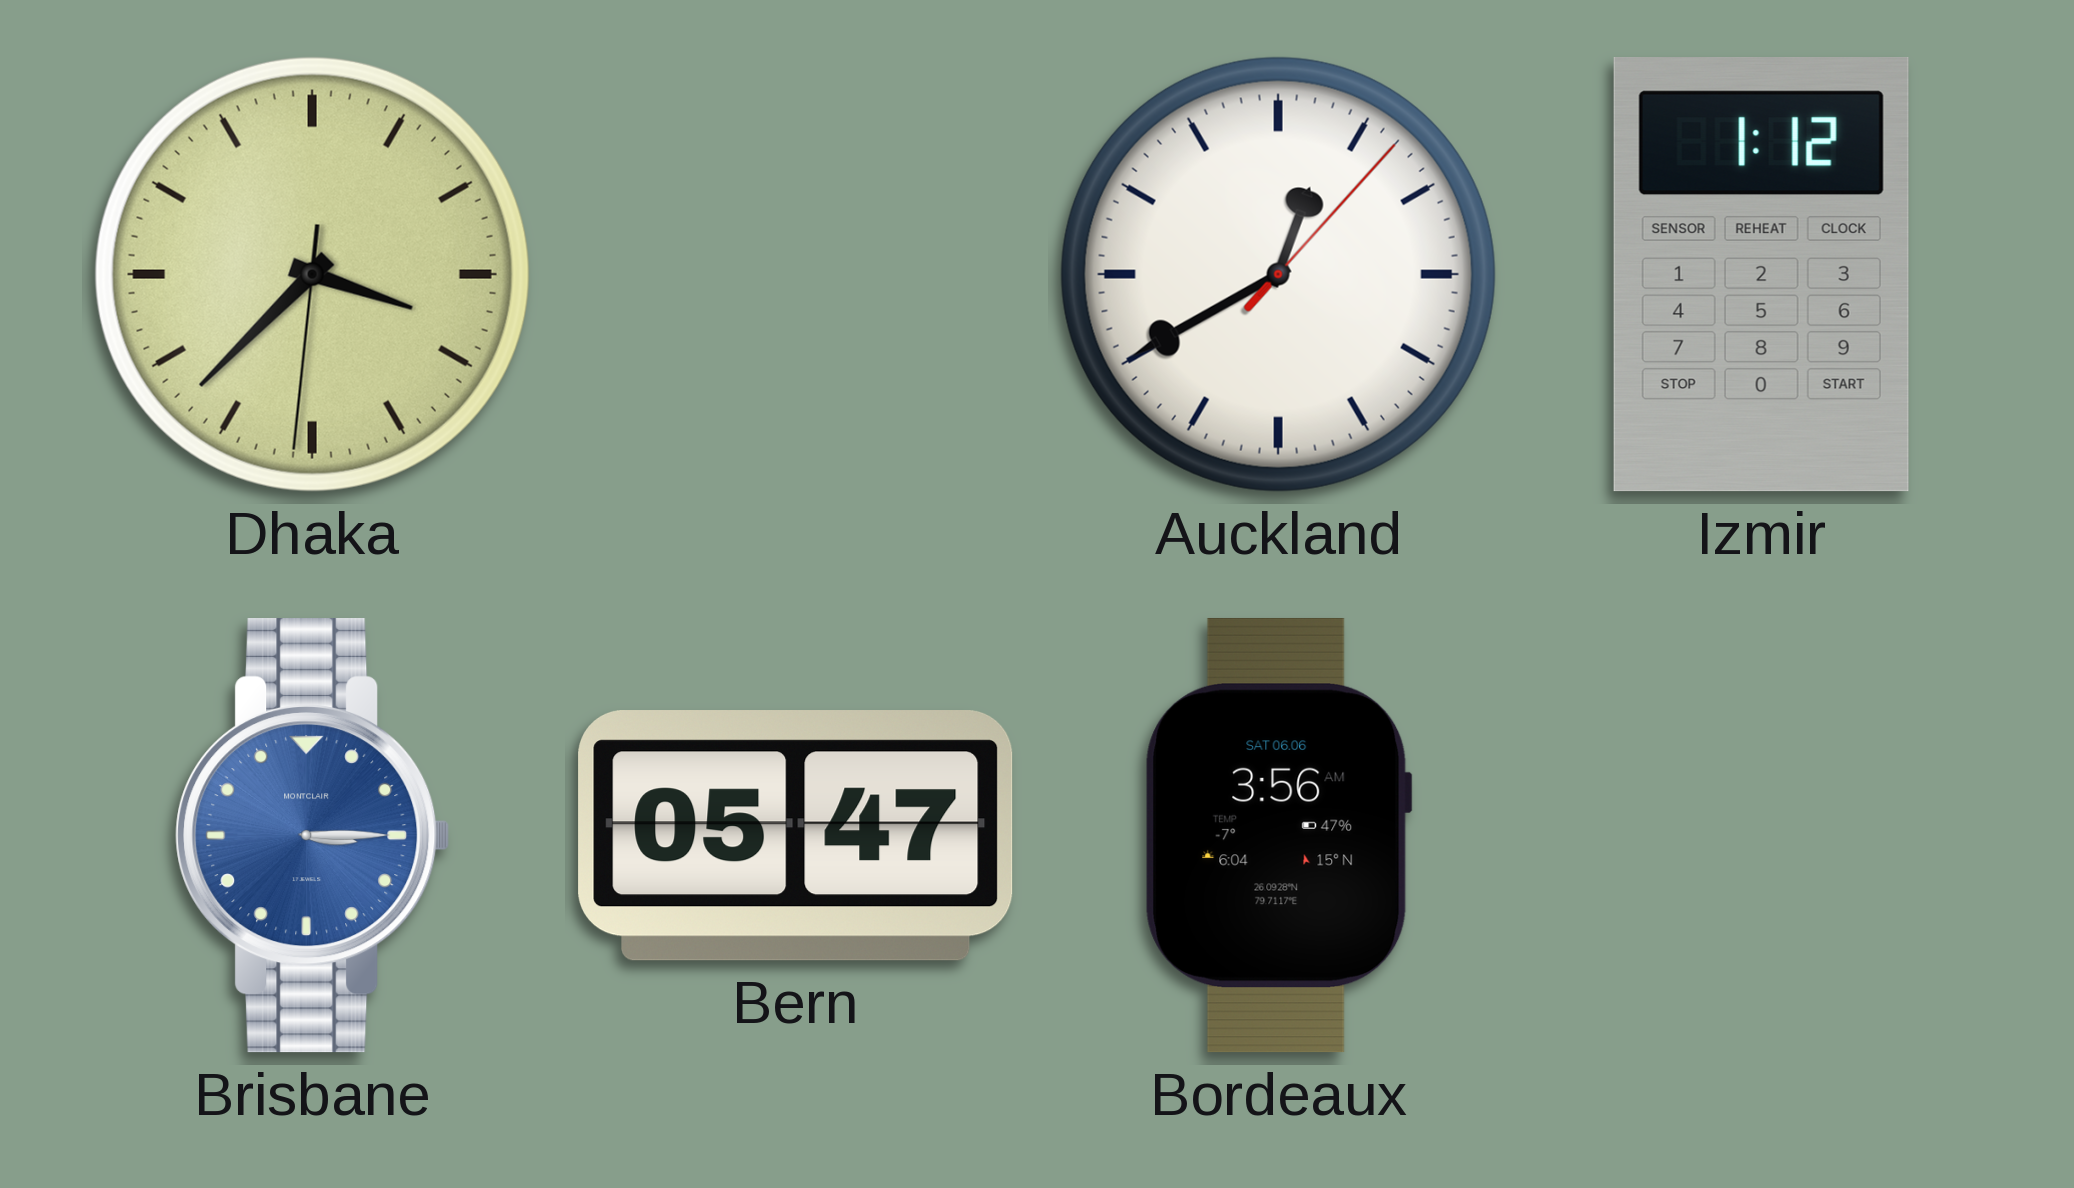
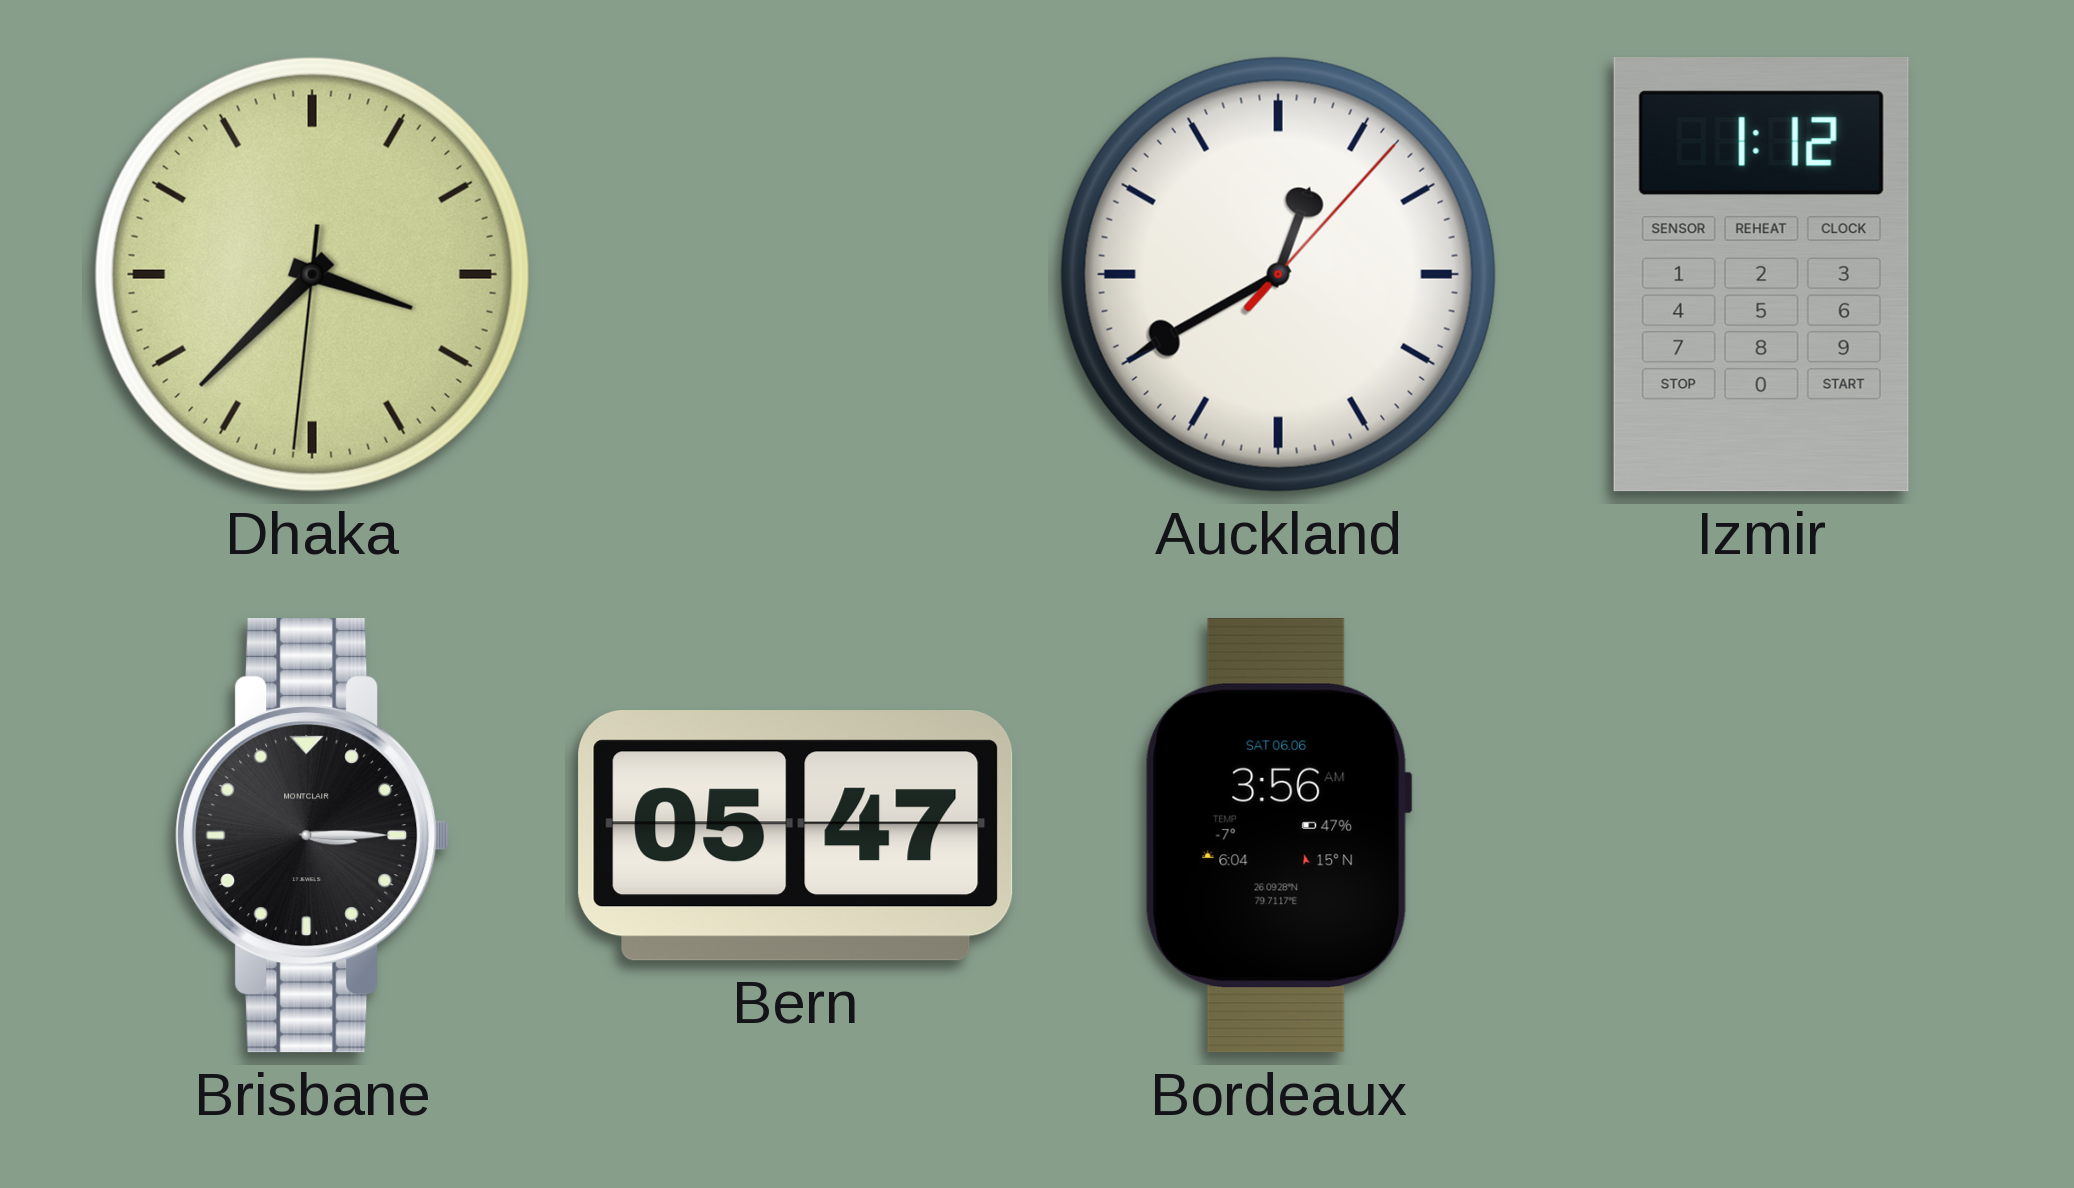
Brisbane dial: blue -> black (313, 836)
